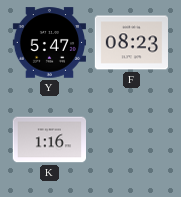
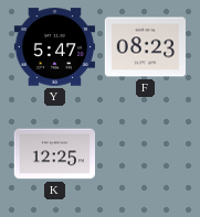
K: 1:16 -> 12:25 (54, 154)
